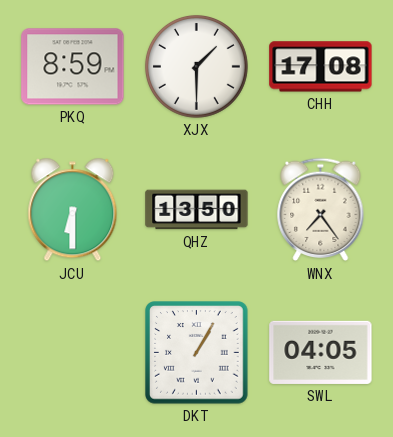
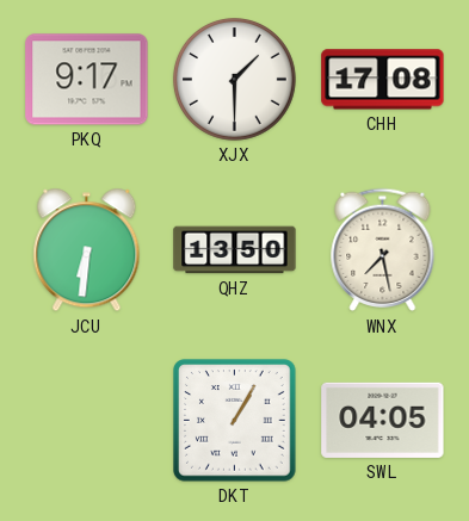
PKQ: 8:59 -> 9:17 (87, 80)
JCU: 6:30 -> 6:31 (87, 250)
WNX: 7:24 -> 7:28 (383, 250)
